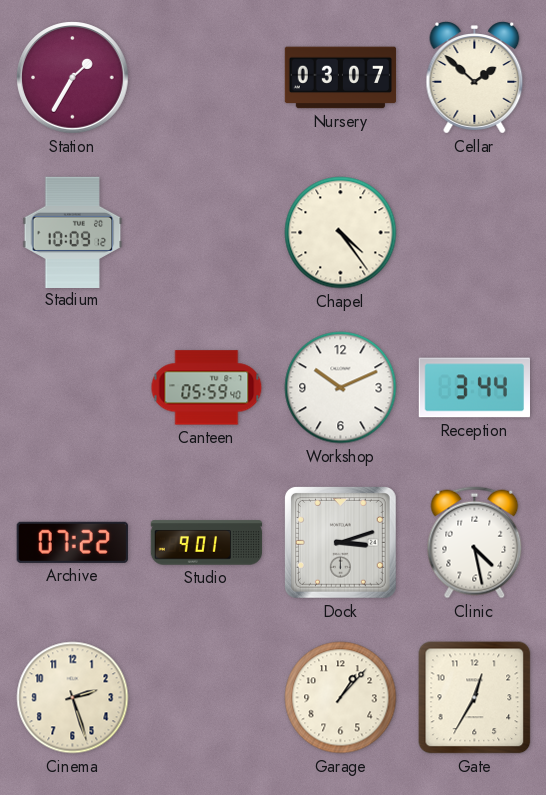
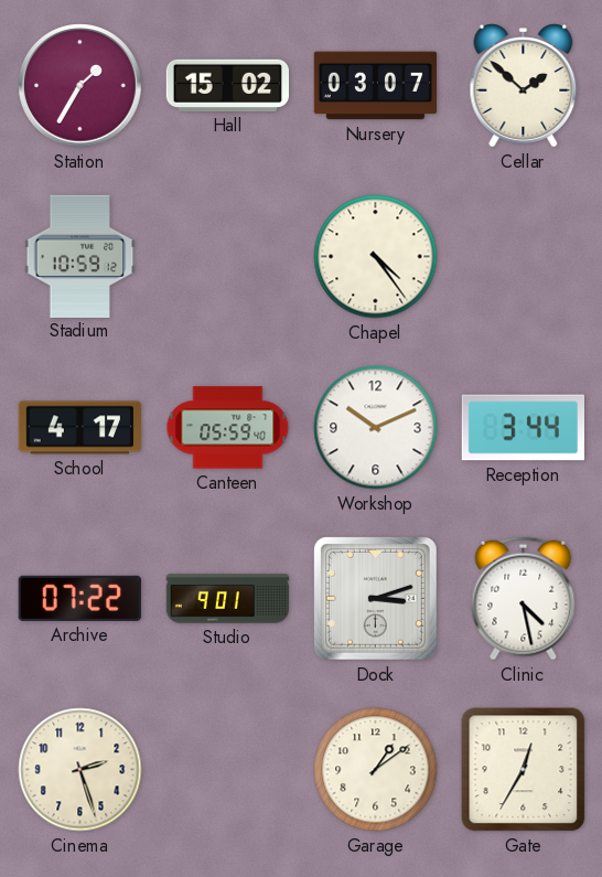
Hall: none -> 15:02 (228, 85)
Stadium: 10:09 -> 10:59 (80, 256)
School: none -> 4:17 (80, 428)
Garage: 1:07 -> 1:09 (376, 770)
